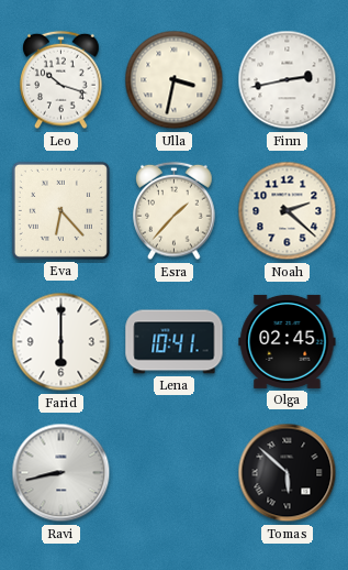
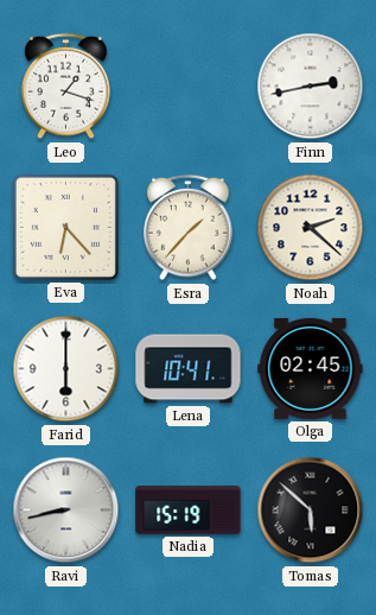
Leo: 10:18 -> 1:18 (66, 87)
Ulla: 3:32 -> none (175, 80)
Nadia: none -> 15:19 (189, 511)
